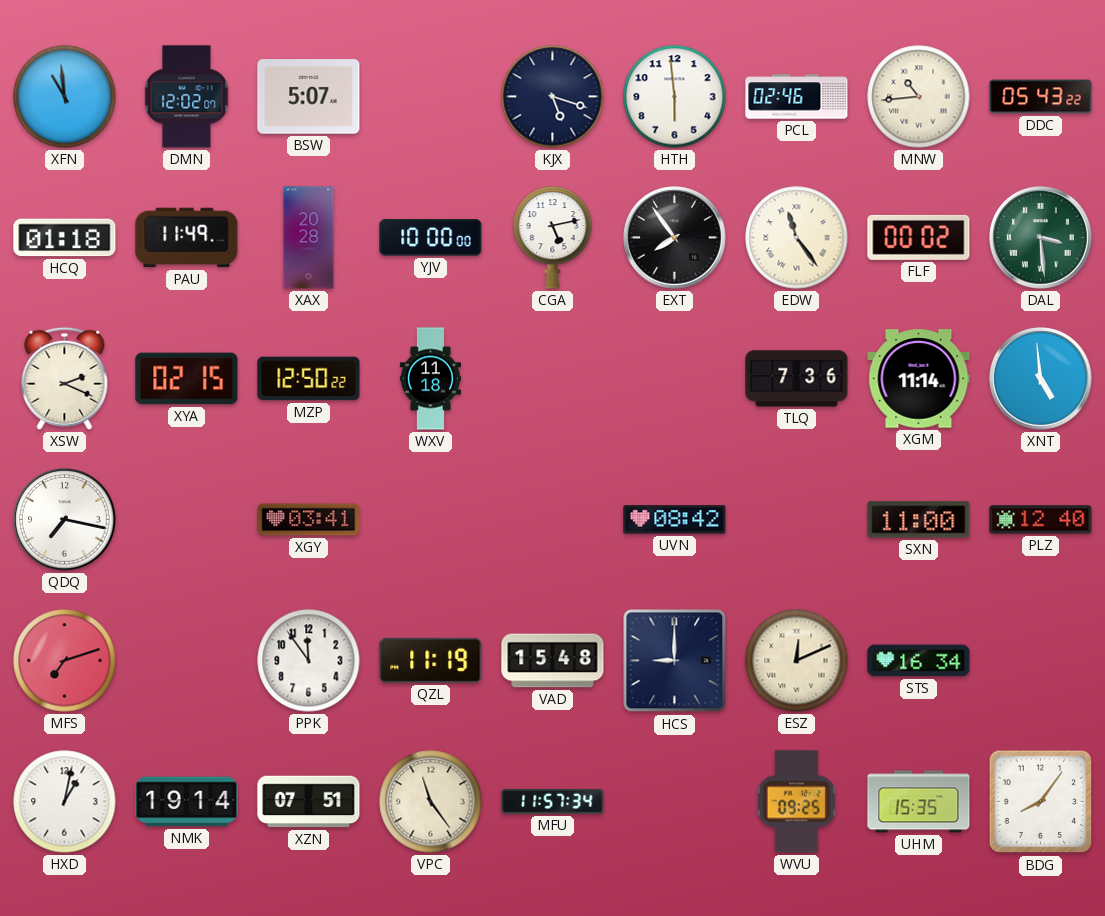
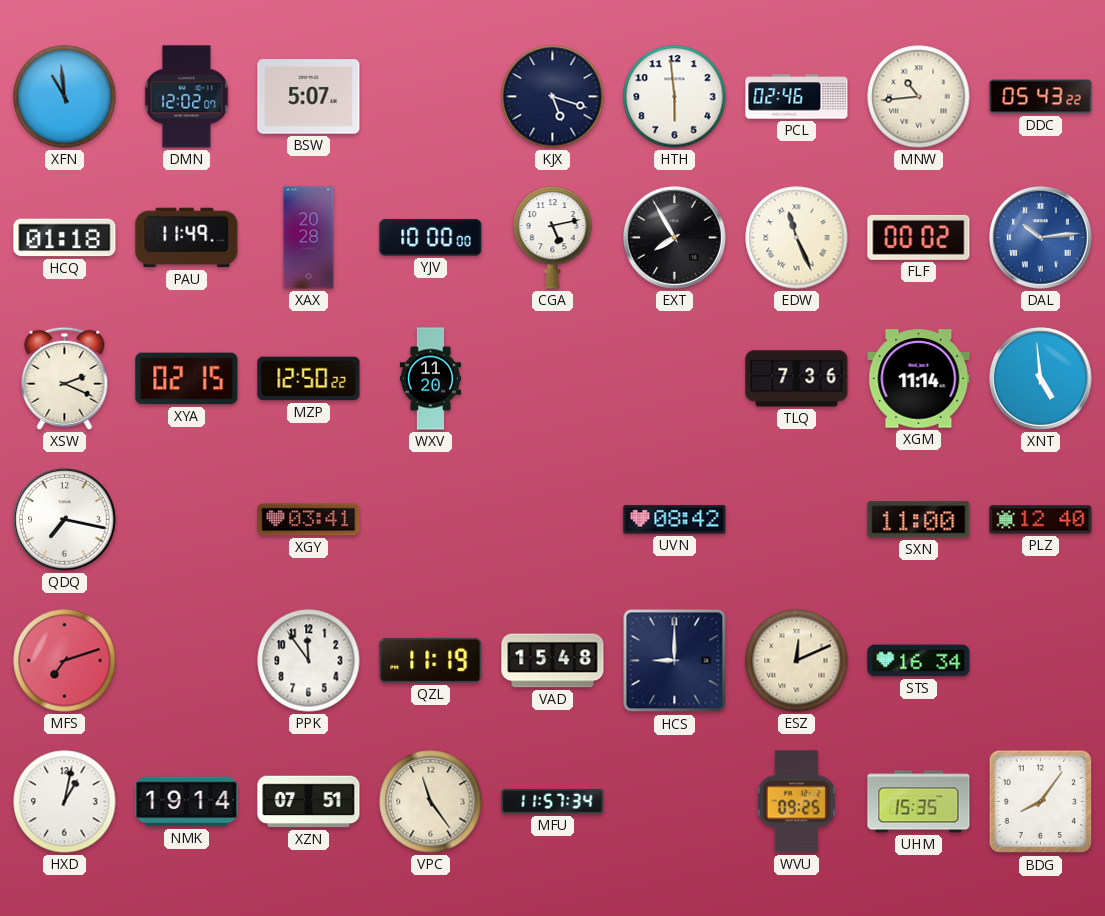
EXT: 7:54 -> 7:55 (675, 238)
EDW: 11:24 -> 11:26 (797, 238)
DAL: 3:29 -> 10:14 (1041, 238)
DAL dial: green -> blue (1041, 238)
WXV: 11:18 -> 11:20 (430, 379)
